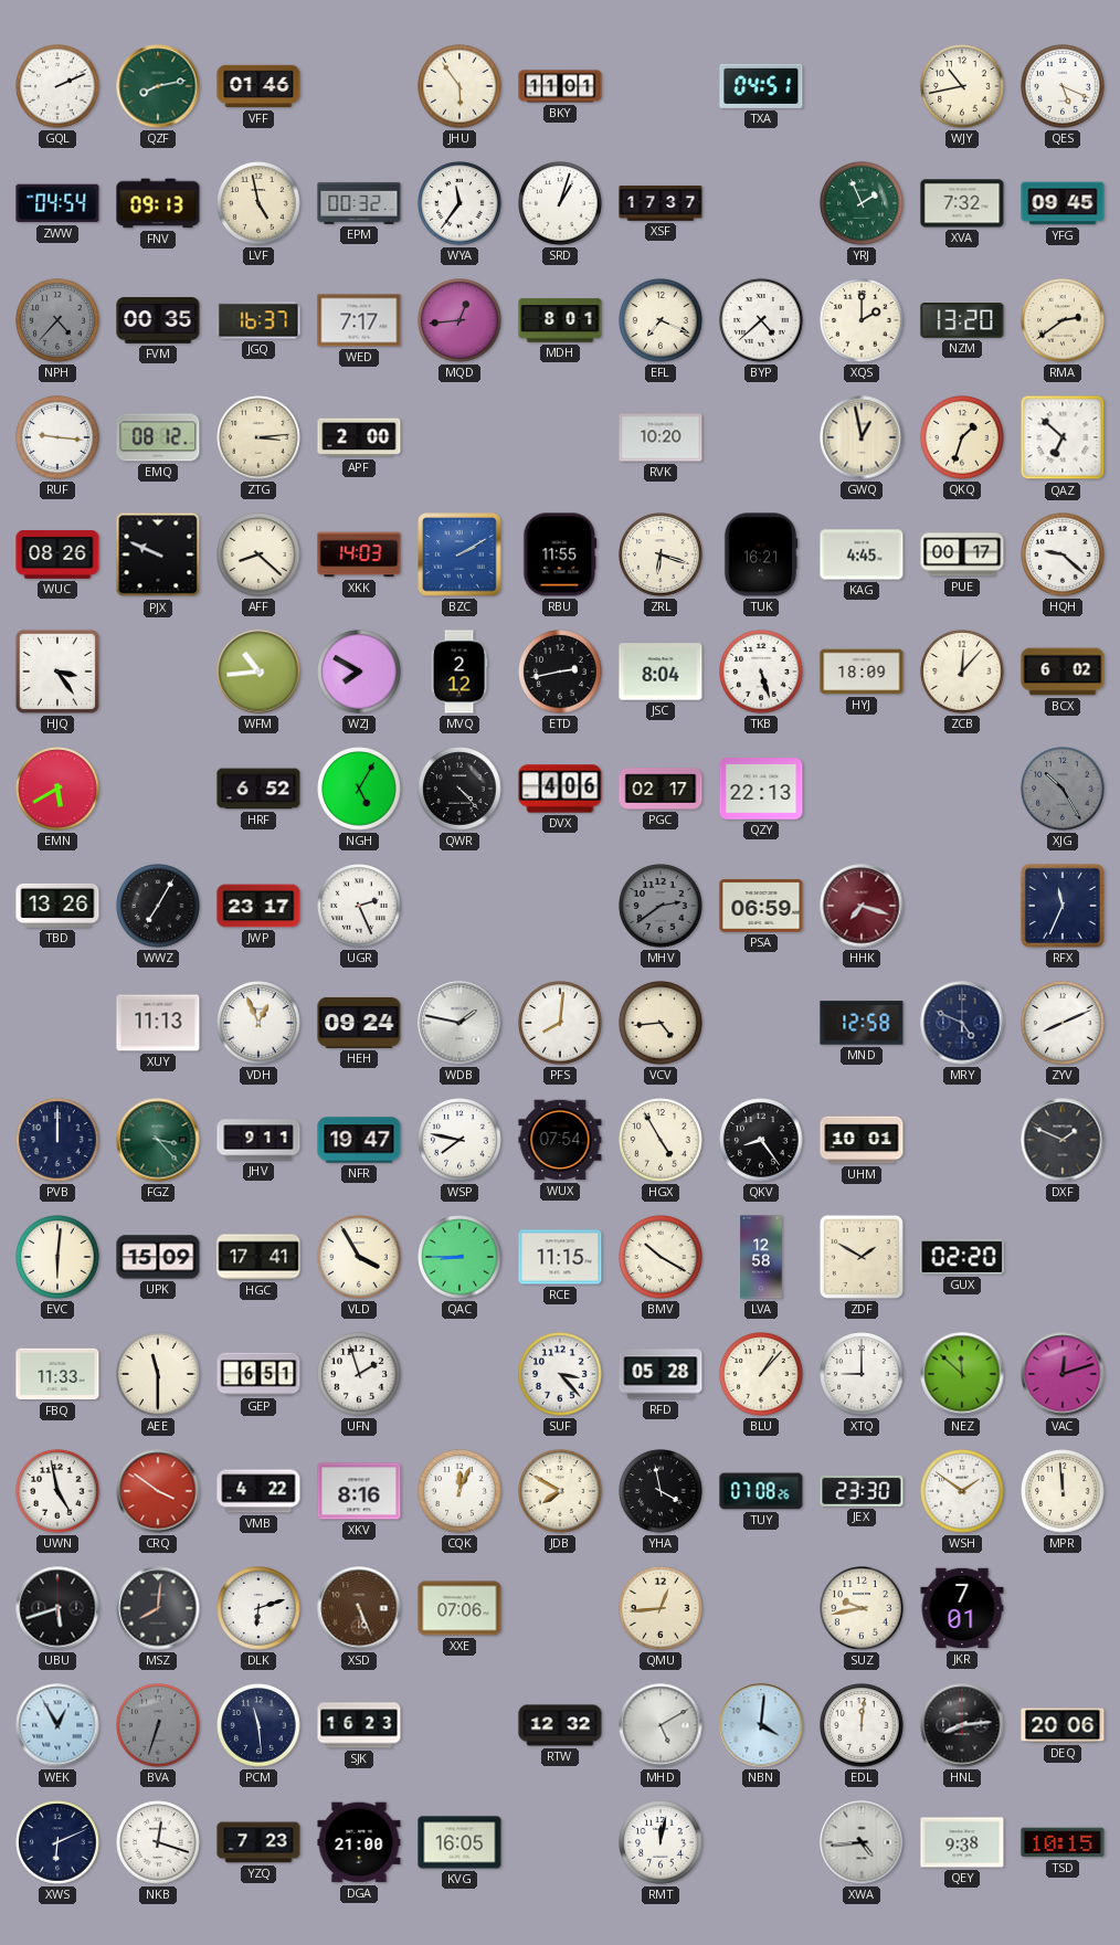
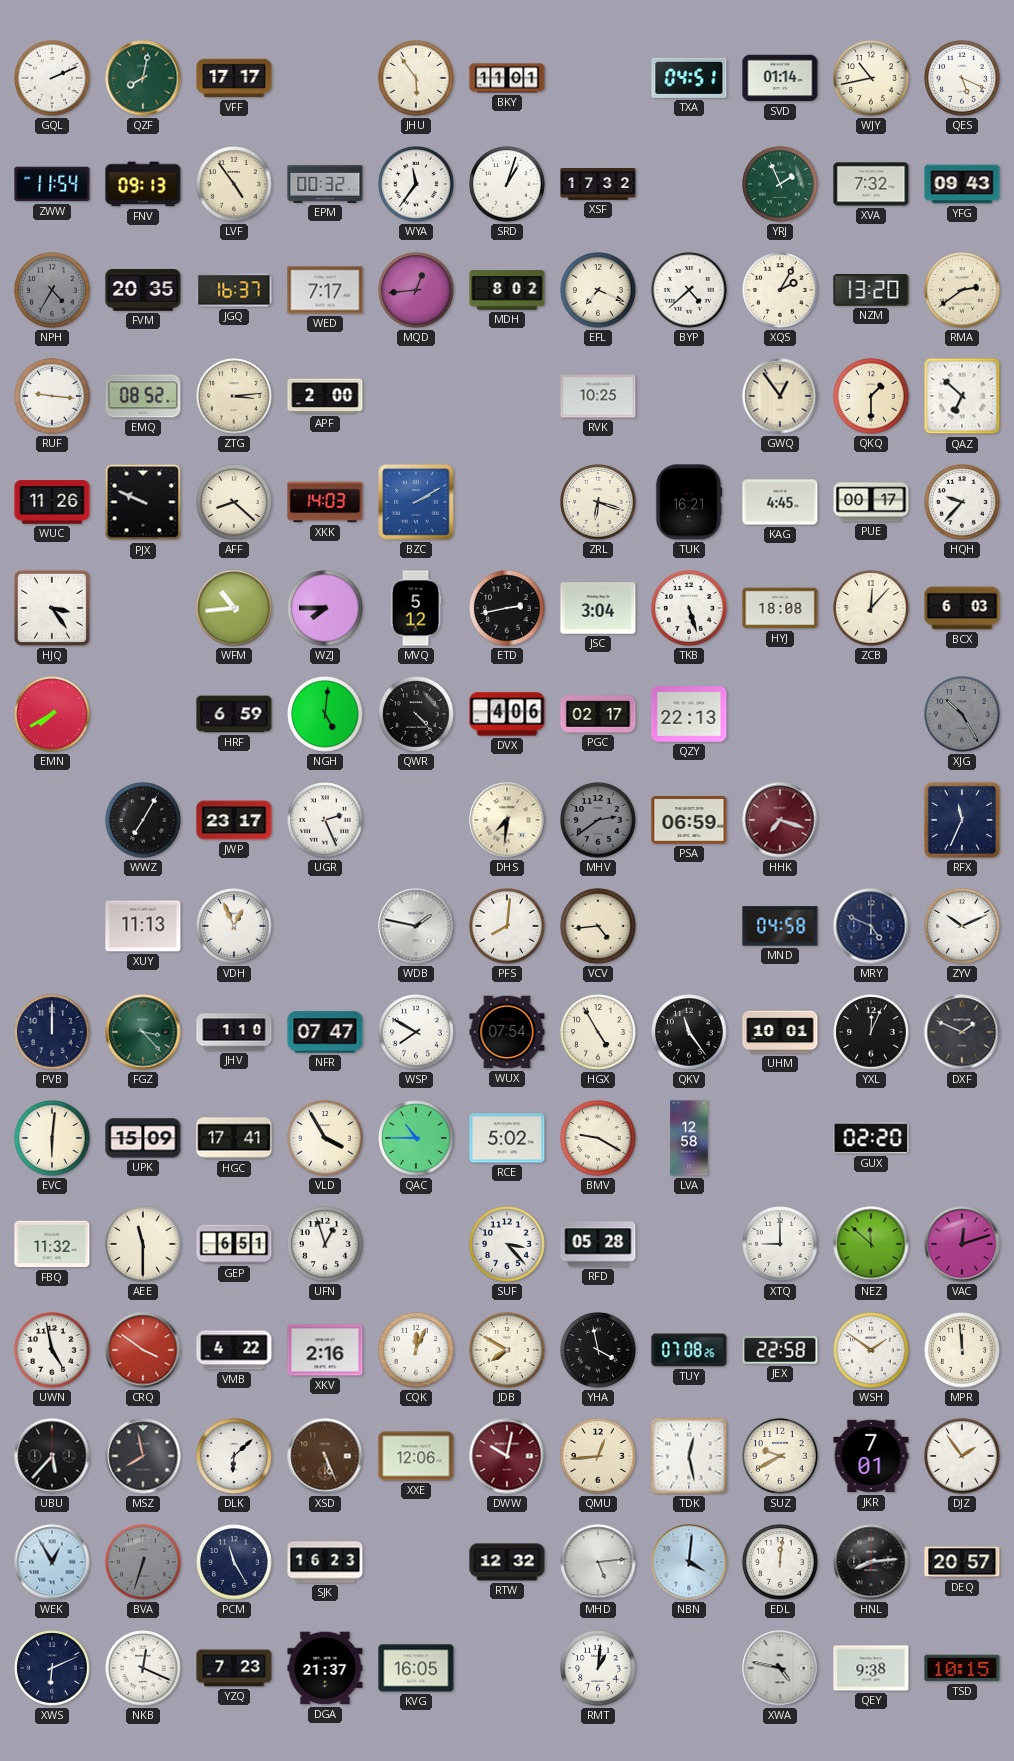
QZF: 8:13 -> 8:02 (143, 78)
VFF: 01:46 -> 17:17 (234, 78)
SVD: none -> 01:14 (780, 78)
ZWW: 04:54 -> 11:54 (52, 184)
LVF: 4:58 -> 4:54 (234, 184)
XSF: 17:37 -> 17:32 (598, 184)
YFG: 09:45 -> 09:43 (962, 184)
NPH: 4:37 -> 4:35 (52, 290)
FVM: 00:35 -> 20:35 (143, 291)
MDH: 8:01 -> 8:02 (507, 290)
XQS: 2:00 -> 2:05 (780, 290)
EMQ: 08:12 -> 08:52 (143, 396)
RVK: 10:20 -> 10:25 (598, 396)
GWQ: 12:58 -> 12:54 (780, 396)
QKQ: 1:33 -> 1:30 (871, 396)
WUC: 08:26 -> 11:26 (52, 502)
RBU: 11:55 -> none (560, 554)
HQH: 9:22 -> 9:37 (962, 502)
WZJ: 7:50 -> 7:45 (325, 608)
MVQ: 2:12 -> 5:12 (416, 608)
JSC: 8:04 -> 3:04 (598, 608)
HYJ: 18:09 -> 18:08 (780, 608)
BCX: 6:02 -> 6:03 (962, 608)
EMN: 5:40 -> 7:40 (52, 714)
HRF: 6:52 -> 6:59 (234, 714)
NGH: 5:05 -> 5:01 (325, 714)
TBD: 13:26 -> none (57, 906)
DHS: none -> 7:31 (507, 820)
HEH: 09:24 -> none (359, 1023)
MND: 12:58 -> 04:58 (780, 926)
ZYV: 8:11 -> 10:11 (962, 926)
JHV: 9:11 -> 1:10 (234, 1032)
NFR: 19:47 -> 07:47 (325, 1032)
WSP: 7:47 -> 7:50 (416, 1032)
QKV: 8:24 -> 11:24 (689, 1032)
YXL: none -> 12:04 (871, 1032)
QAC: 8:45 -> 10:45 (416, 1138)
RCE: 11:15 -> 5:02 (507, 1138)
BMV: 10:20 -> 9:20 (598, 1138)
ZDF: 1:50 -> none (862, 1257)
FBQ: 11:33 -> 11:32 (52, 1244)
UFN: 1:57 -> 12:57 (325, 1244)
BLU: 1:07 -> none (761, 1374)
XKV: 8:16 -> 2:16 (325, 1350)
JEX: 23:30 -> 22:58 (780, 1350)
UBU: 5:42 -> 5:37 (52, 1456)
MSZ: 8:01 -> 7:58 (143, 1456)
DLK: 6:12 -> 6:08 (234, 1456)
XXE: 07:06 -> 12:06 (416, 1456)
DWW: none -> 10:02 (507, 1456)
TDK: none -> 12:28 (689, 1456)
SUZ: 9:43 -> 9:40 (780, 1456)
DJZ: none -> 1:54 (962, 1456)
PCM: 11:29 -> 11:25 (234, 1562)
MHD: 5:10 -> 5:14 (598, 1562)
DEQ: 20:06 -> 20:57 (962, 1562)
NKB: 12:18 -> 12:19 (143, 1668)
DGA: 21:00 -> 21:37 (325, 1668)
RMT: 12:02 -> 1:01 (598, 1668)
XWA: 4:44 -> 4:47 (780, 1668)
